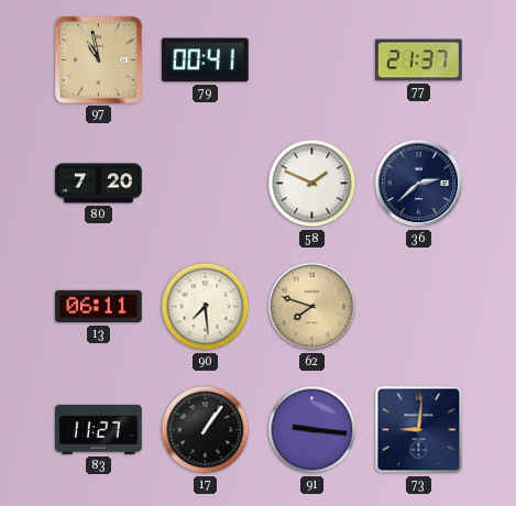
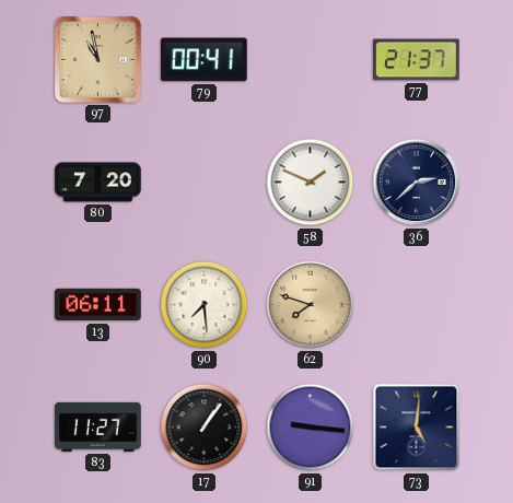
73: 9:01 -> 5:01 (417, 428)
